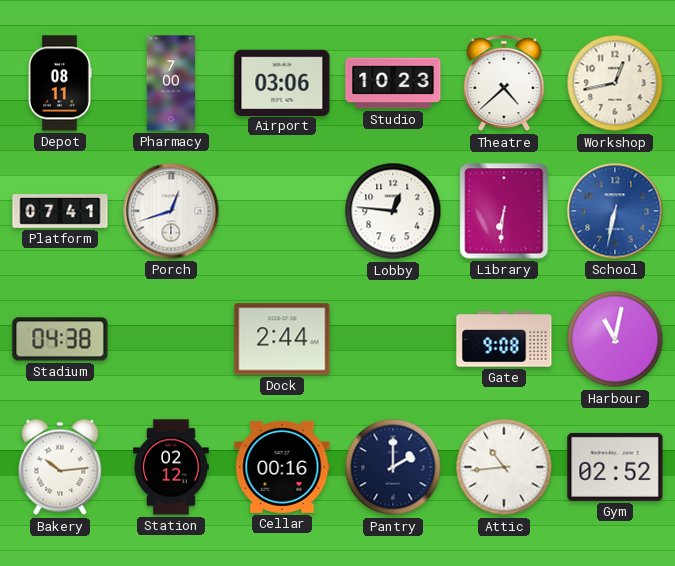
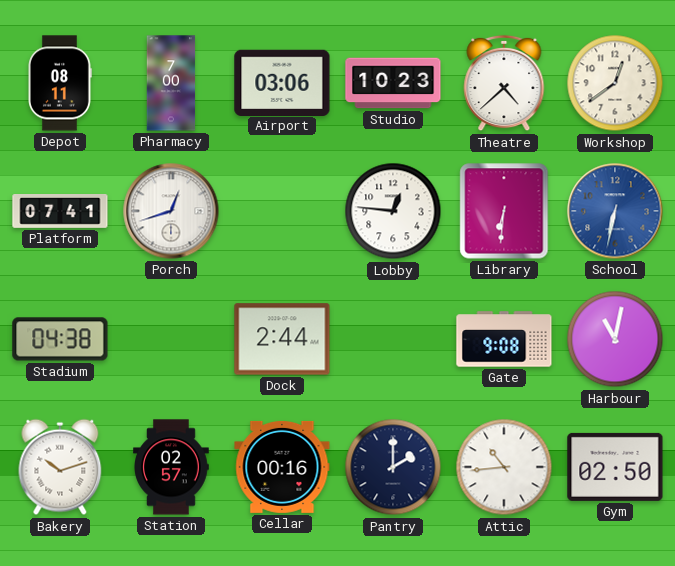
Workshop: 12:43 -> 12:39 (615, 83)
Bakery: 10:14 -> 10:12 (60, 467)
Station: 02:12 -> 02:57 (172, 467)
Gym: 02:52 -> 02:50 (615, 467)
